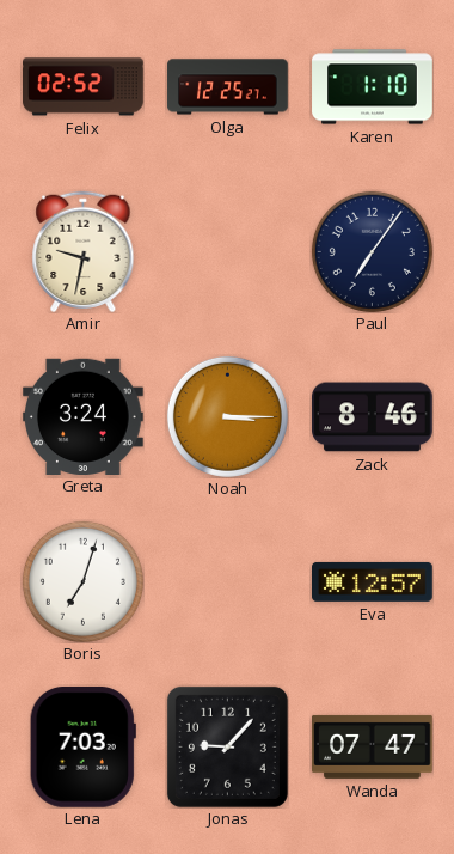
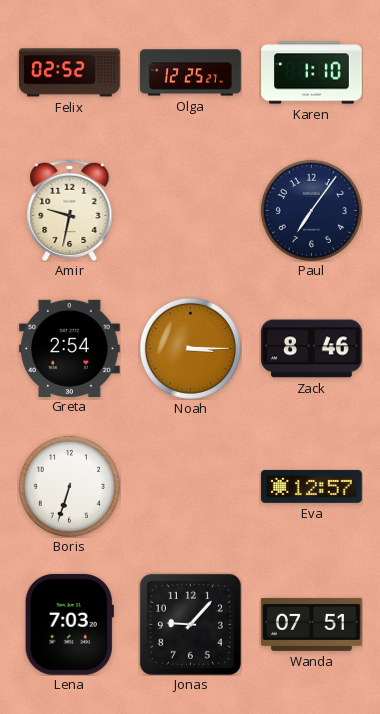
Greta: 3:24 -> 2:54 (70, 348)
Boris: 7:03 -> 6:33 (69, 486)
Wanda: 07:47 -> 07:51 (312, 624)
